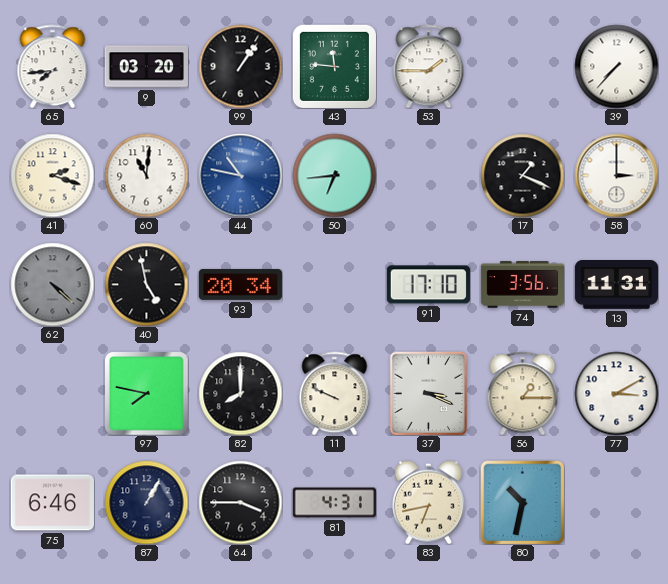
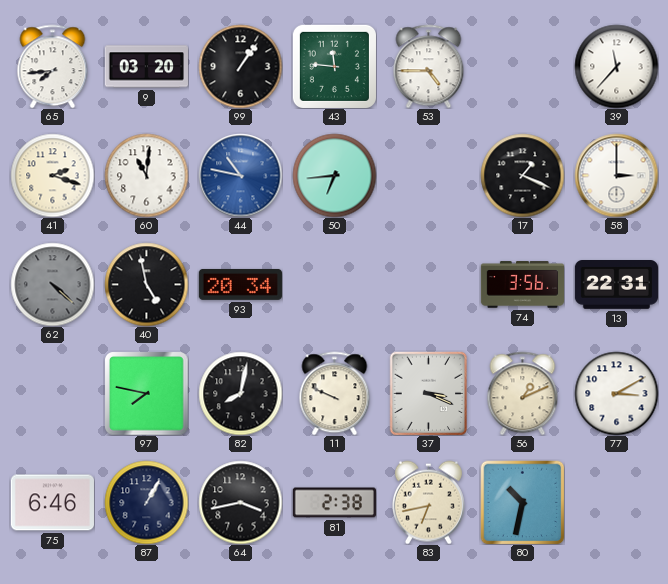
53: 1:45 -> 4:45 (429, 66)
39: 7:37 -> 11:37 (616, 66)
91: 17:10 -> none (428, 285)
13: 11:31 -> 22:31 (616, 285)
82: 8:00 -> 8:02 (240, 393)
56: 1:15 -> 1:11 (523, 393)
64: 3:45 -> 3:43 (240, 502)
81: 4:31 -> 2:38 (334, 503)
